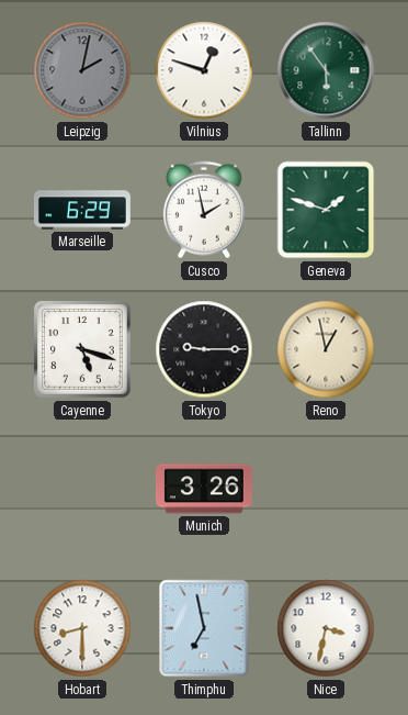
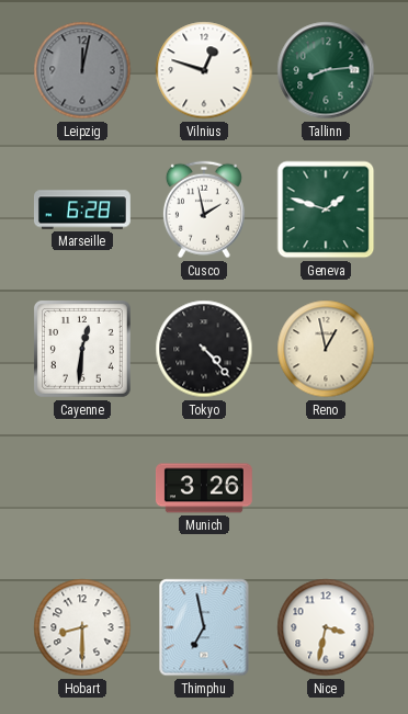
Leipzig: 2:02 -> 12:02 (82, 70)
Tallinn: 5:54 -> 8:14 (326, 70)
Marseille: 6:29 -> 6:28 (82, 209)
Cayenne: 5:18 -> 12:31 (82, 349)
Tokyo: 9:15 -> 4:23 (204, 349)
